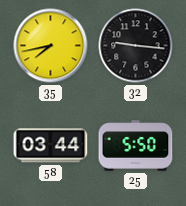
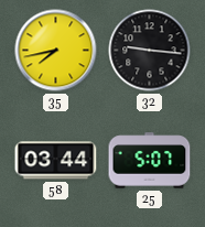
25: 5:50 -> 5:07 (150, 161)
